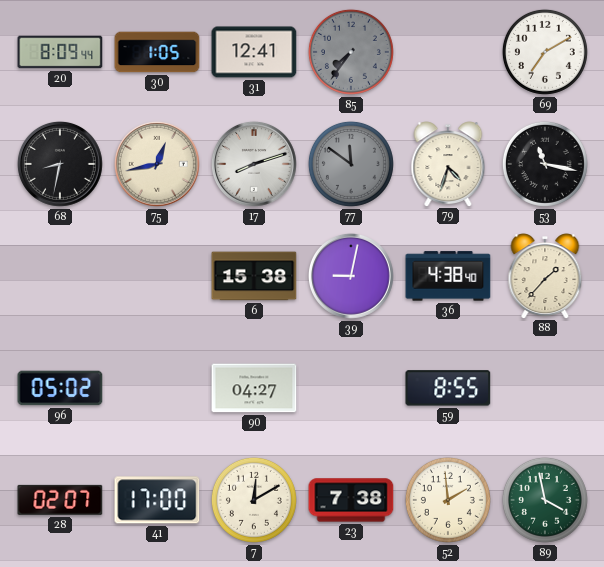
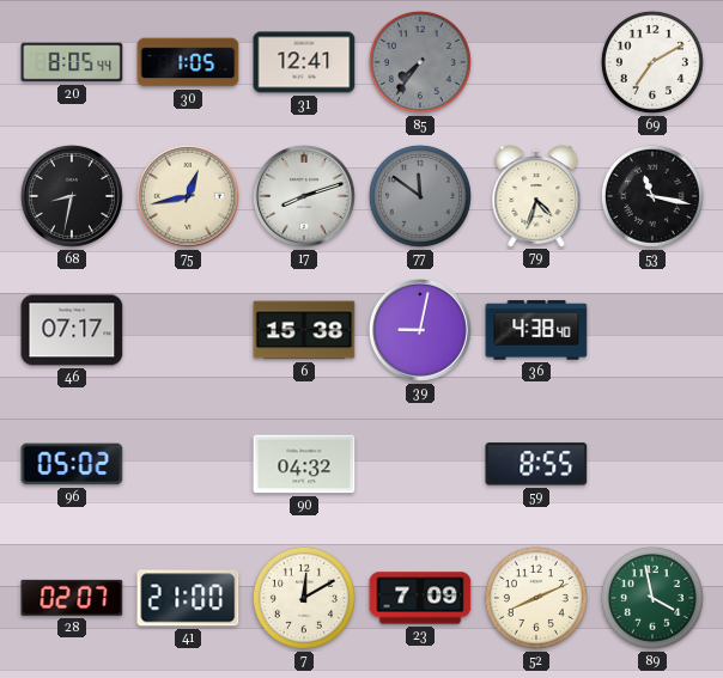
20: 8:09 -> 8:05 (72, 62)
46: none -> 07:17 (72, 330)
88: 1:37 -> none (545, 276)
90: 04:27 -> 04:32 (304, 464)
41: 17:00 -> 21:00 (188, 598)
23: 7:38 -> 7:09 (420, 598)
52: 1:59 -> 8:11 (536, 598)
